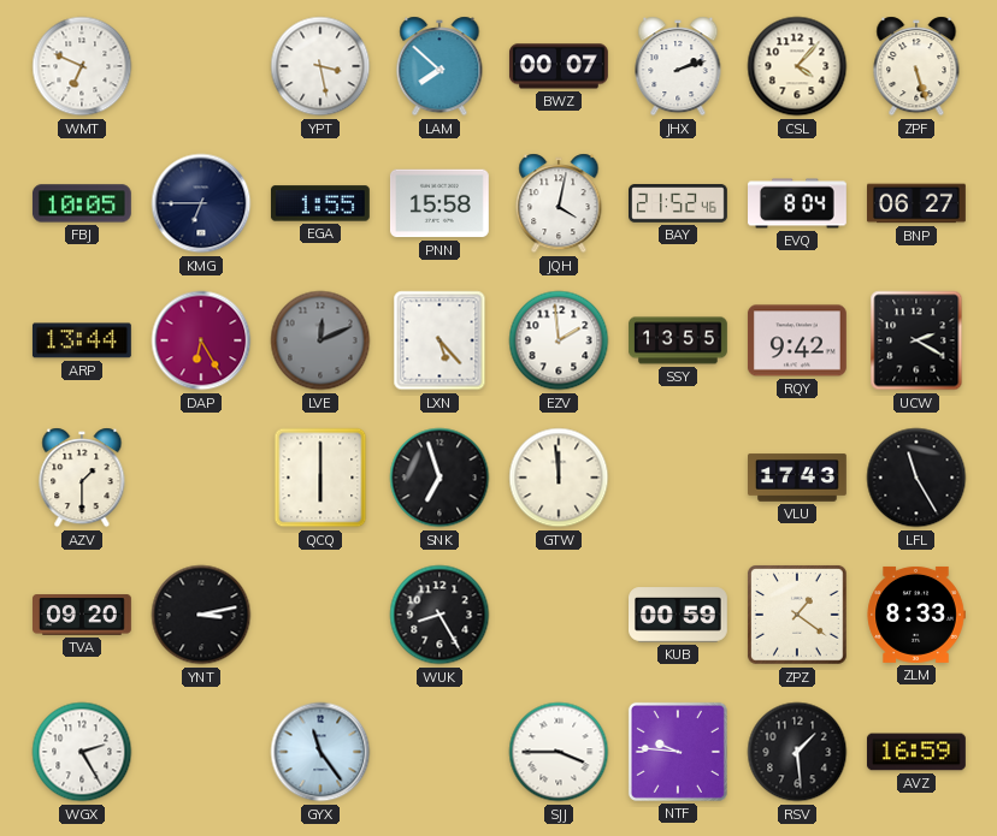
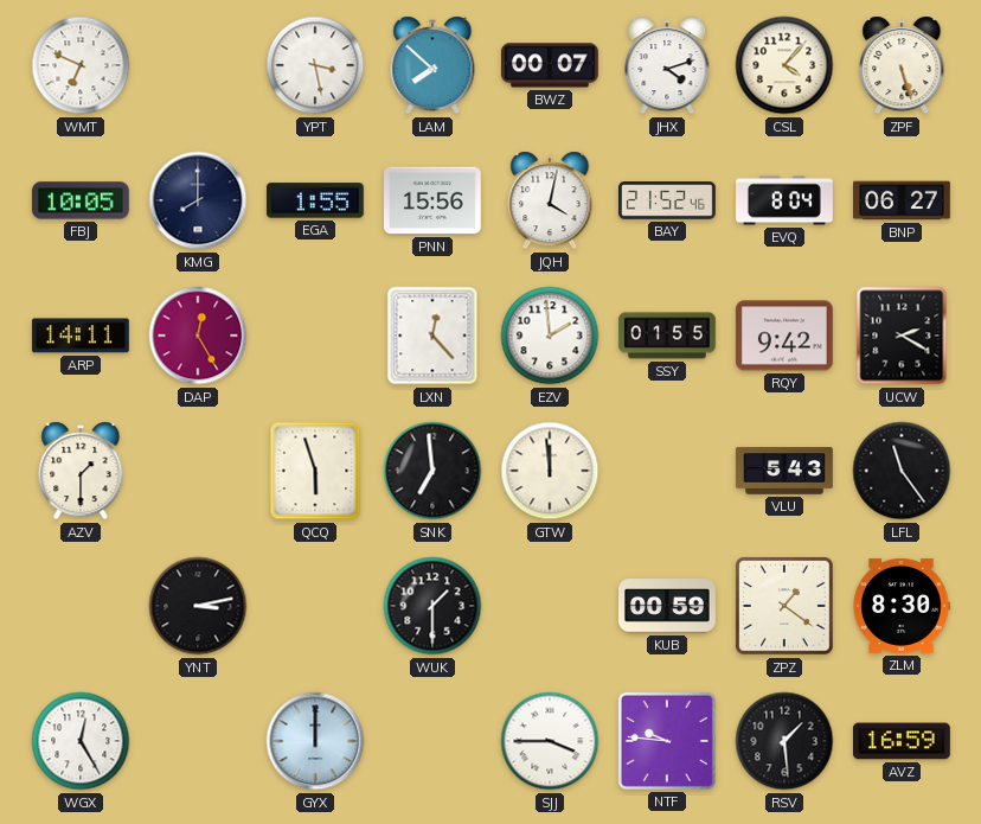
JHX: 2:12 -> 4:12 (667, 65)
KMG: 6:45 -> 8:00 (198, 200)
PNN: 15:58 -> 15:56 (432, 200)
ARP: 13:44 -> 14:11 (81, 336)
DAP: 6:25 -> 12:25 (198, 336)
LVE: 12:11 -> none (320, 340)
LXN: 5:23 -> 12:23 (432, 336)
SSY: 13:55 -> 01:55 (668, 336)
QCQ: 6:00 -> 5:57 (315, 471)
SNK: 6:57 -> 6:59 (432, 471)
VLU: 17:43 -> 5:43 (786, 471)
LFL: 11:25 -> 11:24 (902, 471)
TVA: 09:20 -> none (83, 615)
WUK: 8:25 -> 1:30 (432, 606)
ZLM: 8:33 -> 8:30 (902, 606)
WGX: 2:25 -> 12:25 (81, 741)
GYX: 11:24 -> 12:00 (315, 741)
